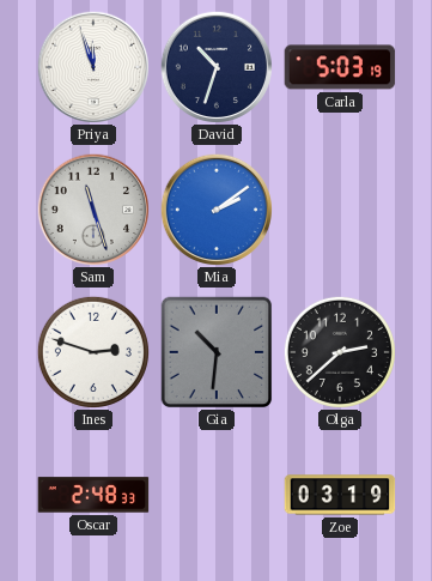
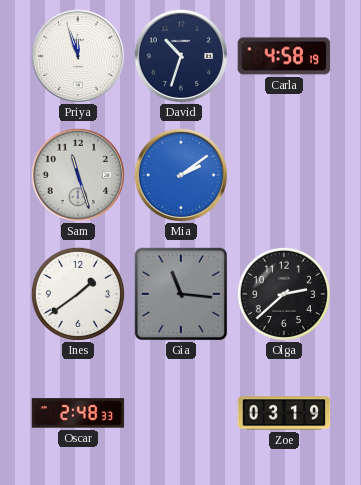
Carla: 5:03 -> 4:58 (284, 56)
Ines: 2:48 -> 1:39 (78, 294)
Gia: 10:31 -> 11:16 (181, 294)
